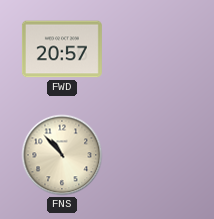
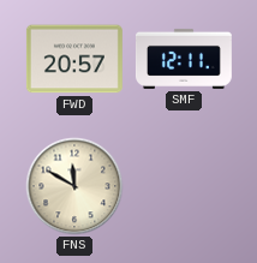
SMF: none -> 12:11 (184, 59)
FNS: 10:53 -> 11:50 (74, 186)
